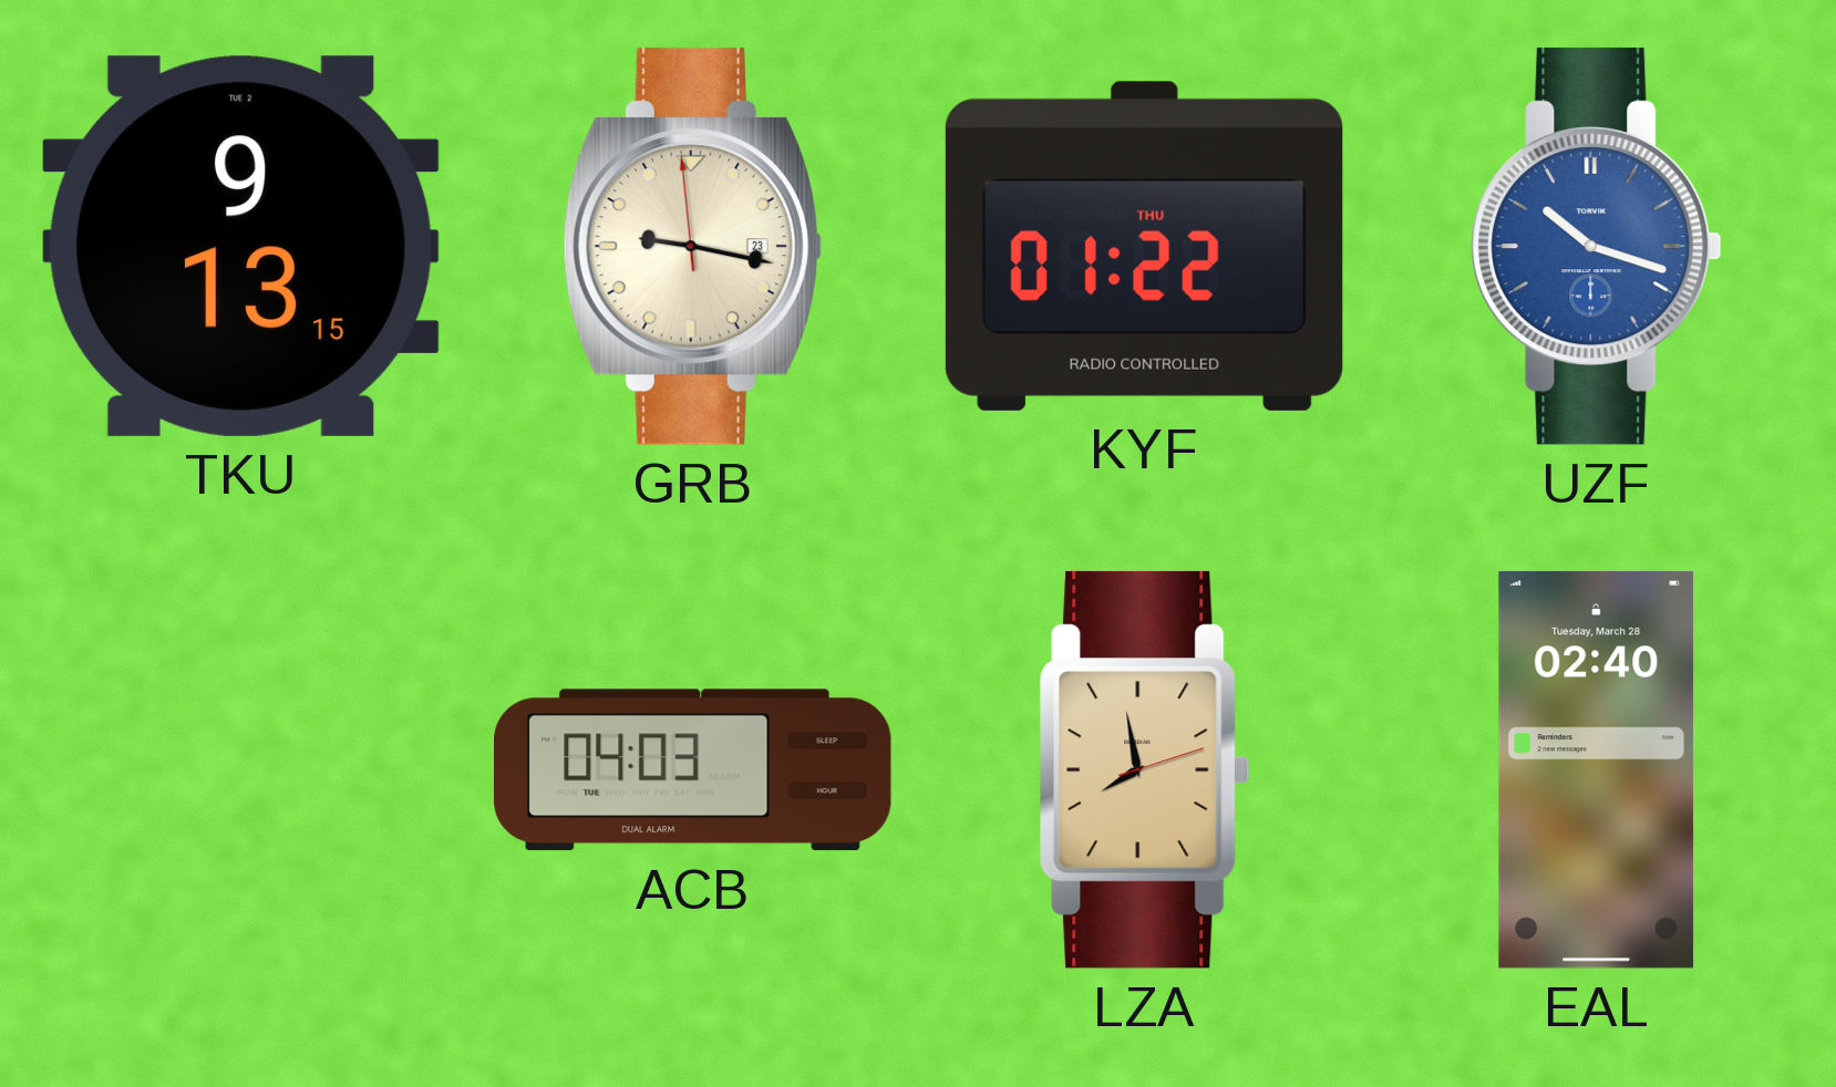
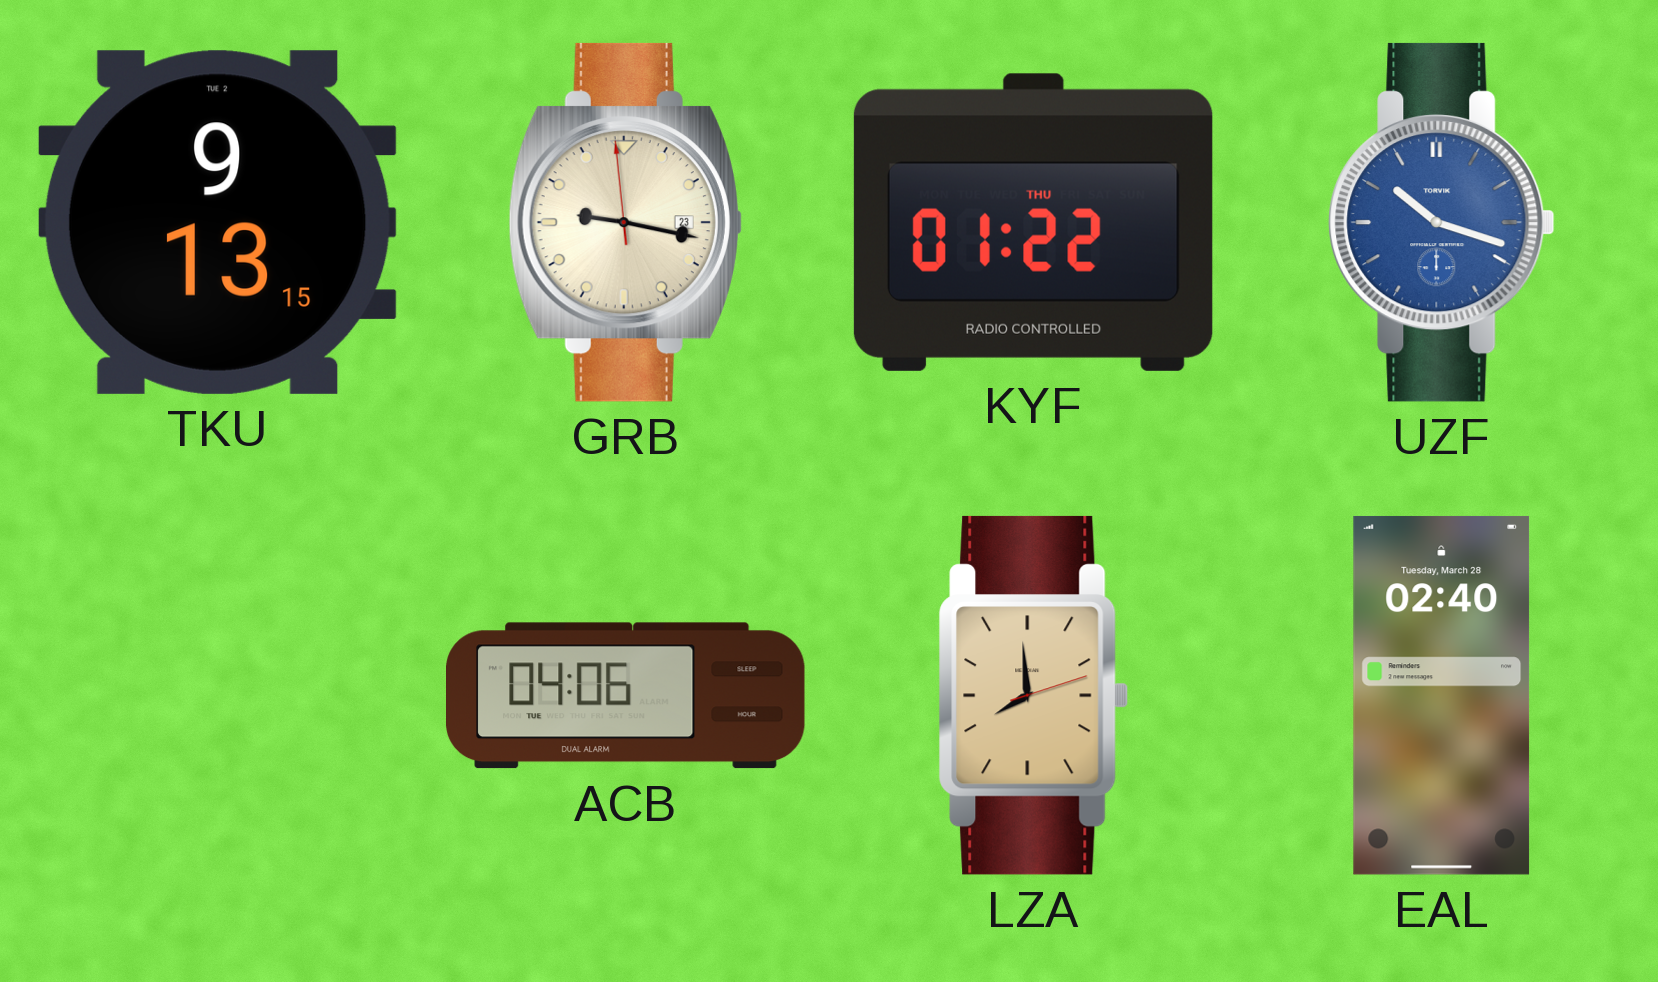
ACB: 04:03 -> 04:06 (626, 696)
LZA: 7:58 -> 7:59 (1033, 695)
